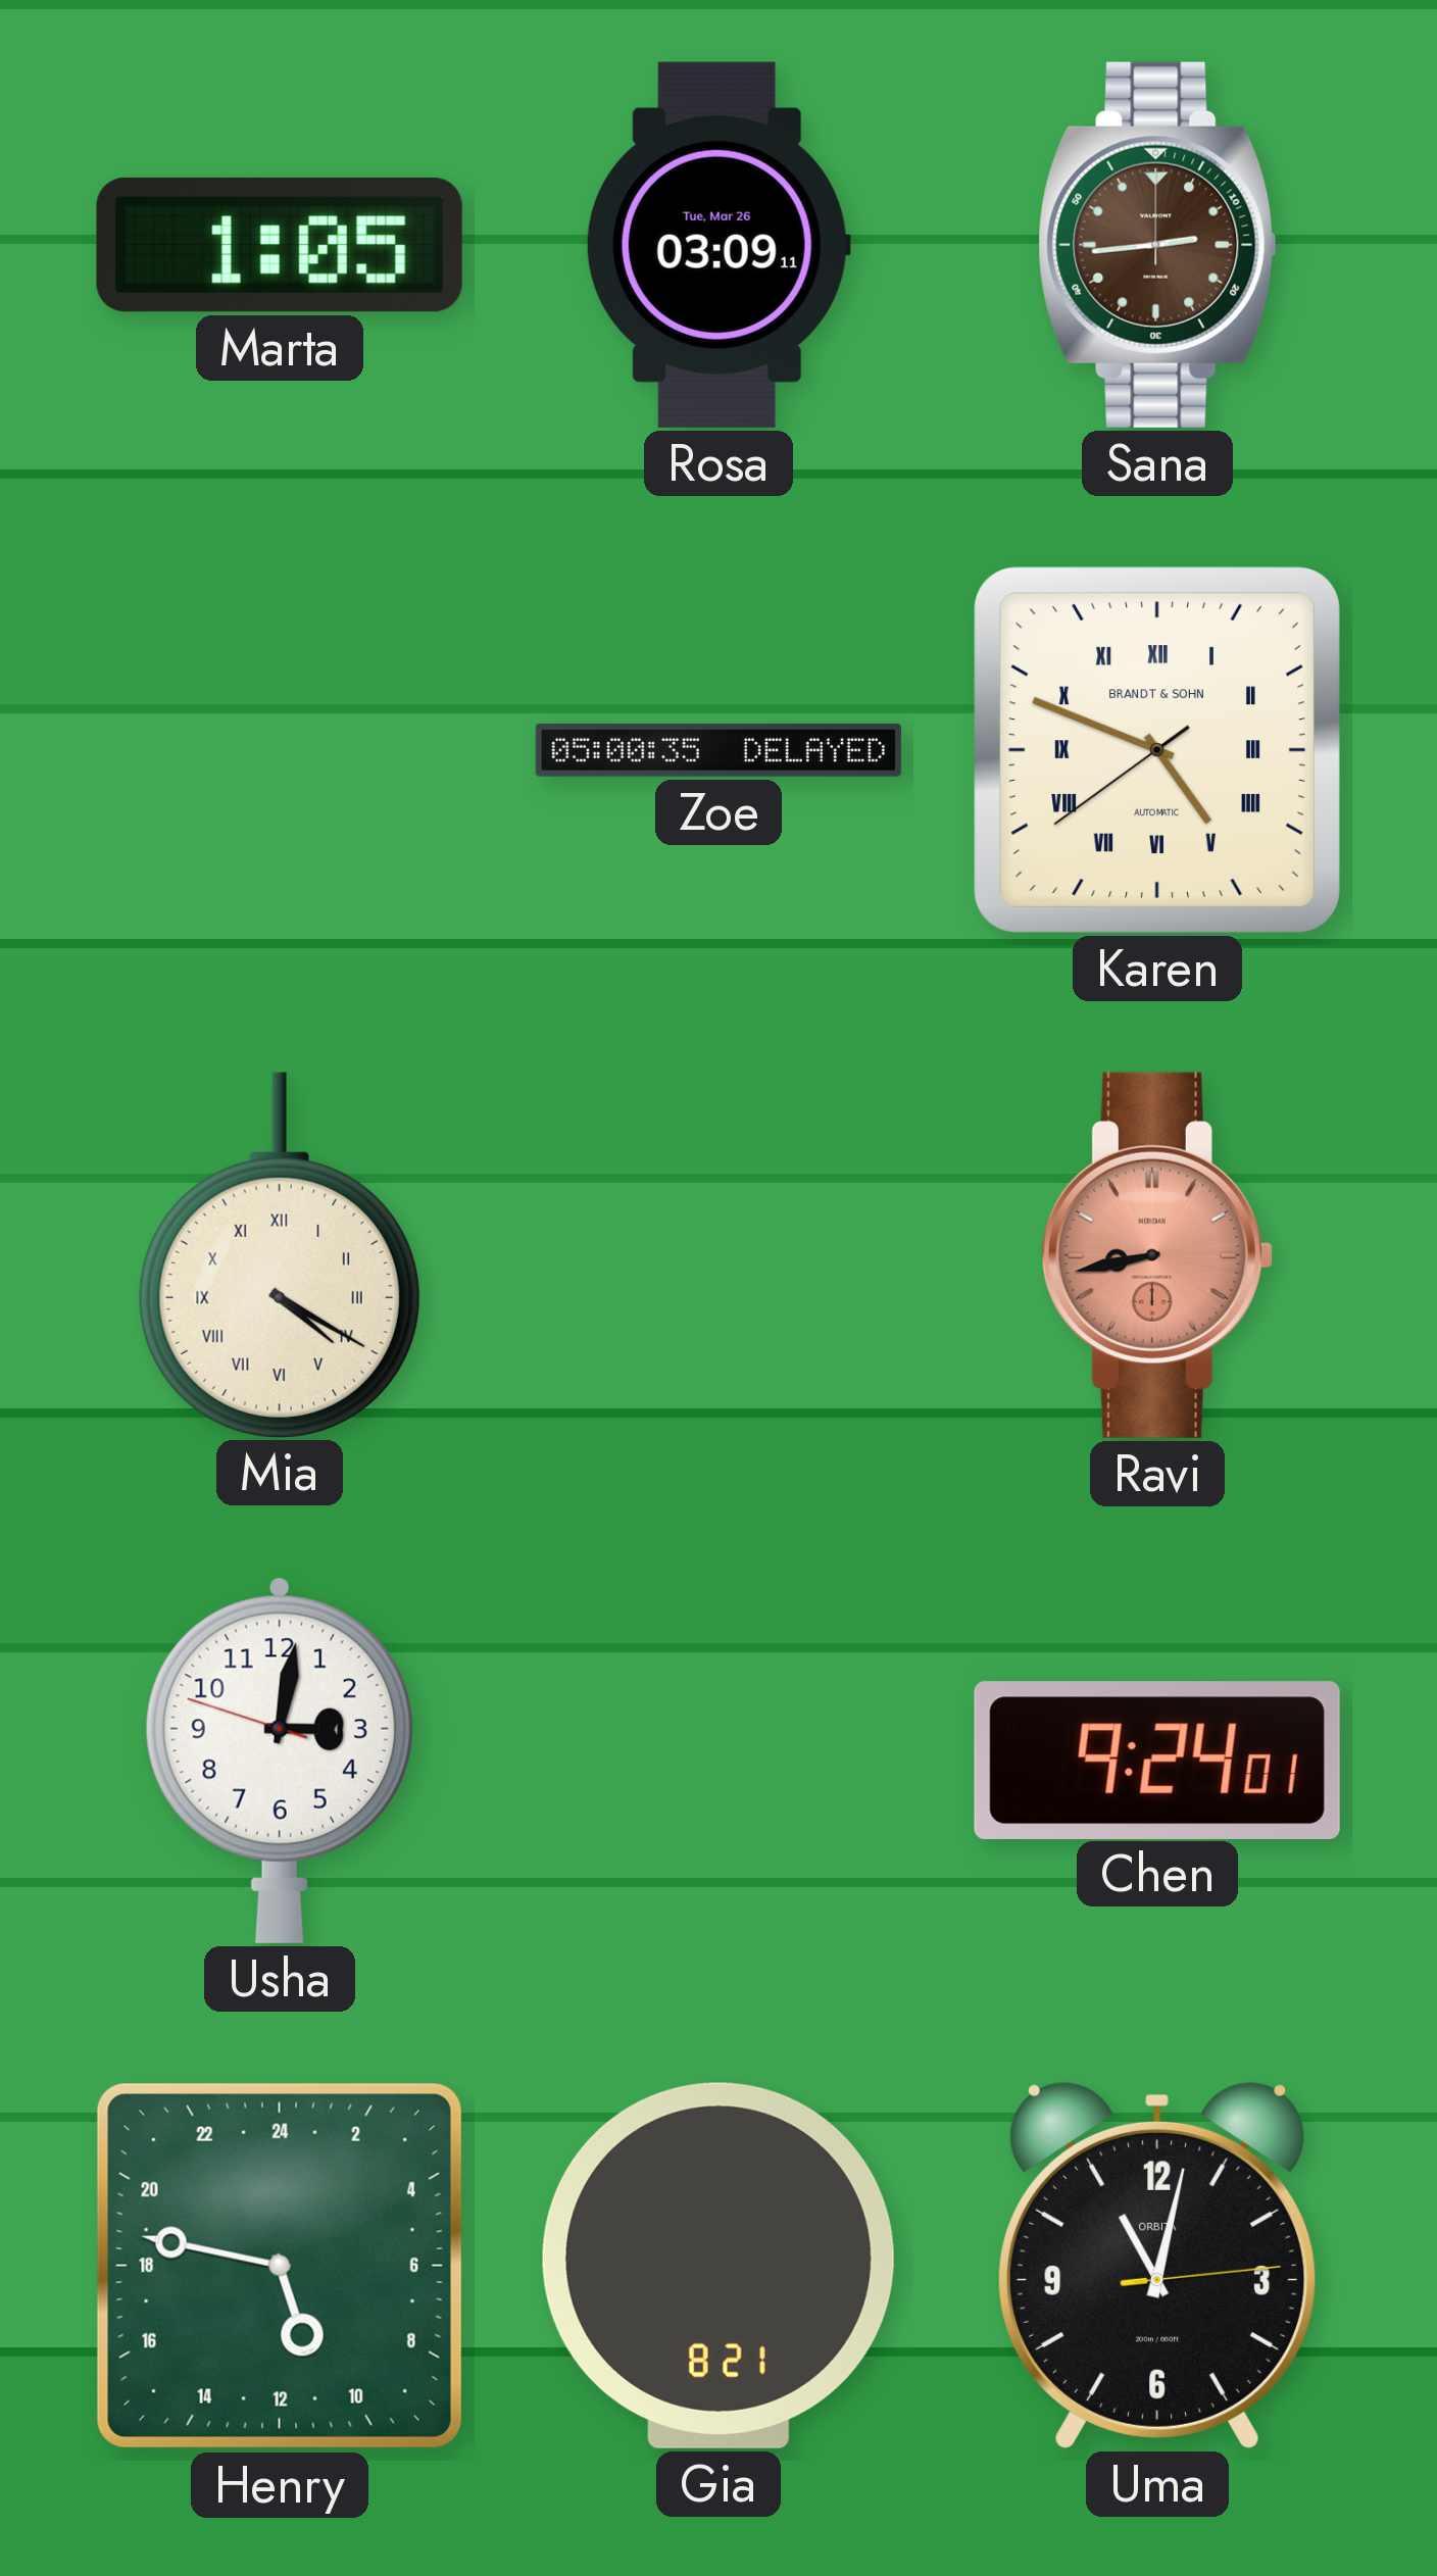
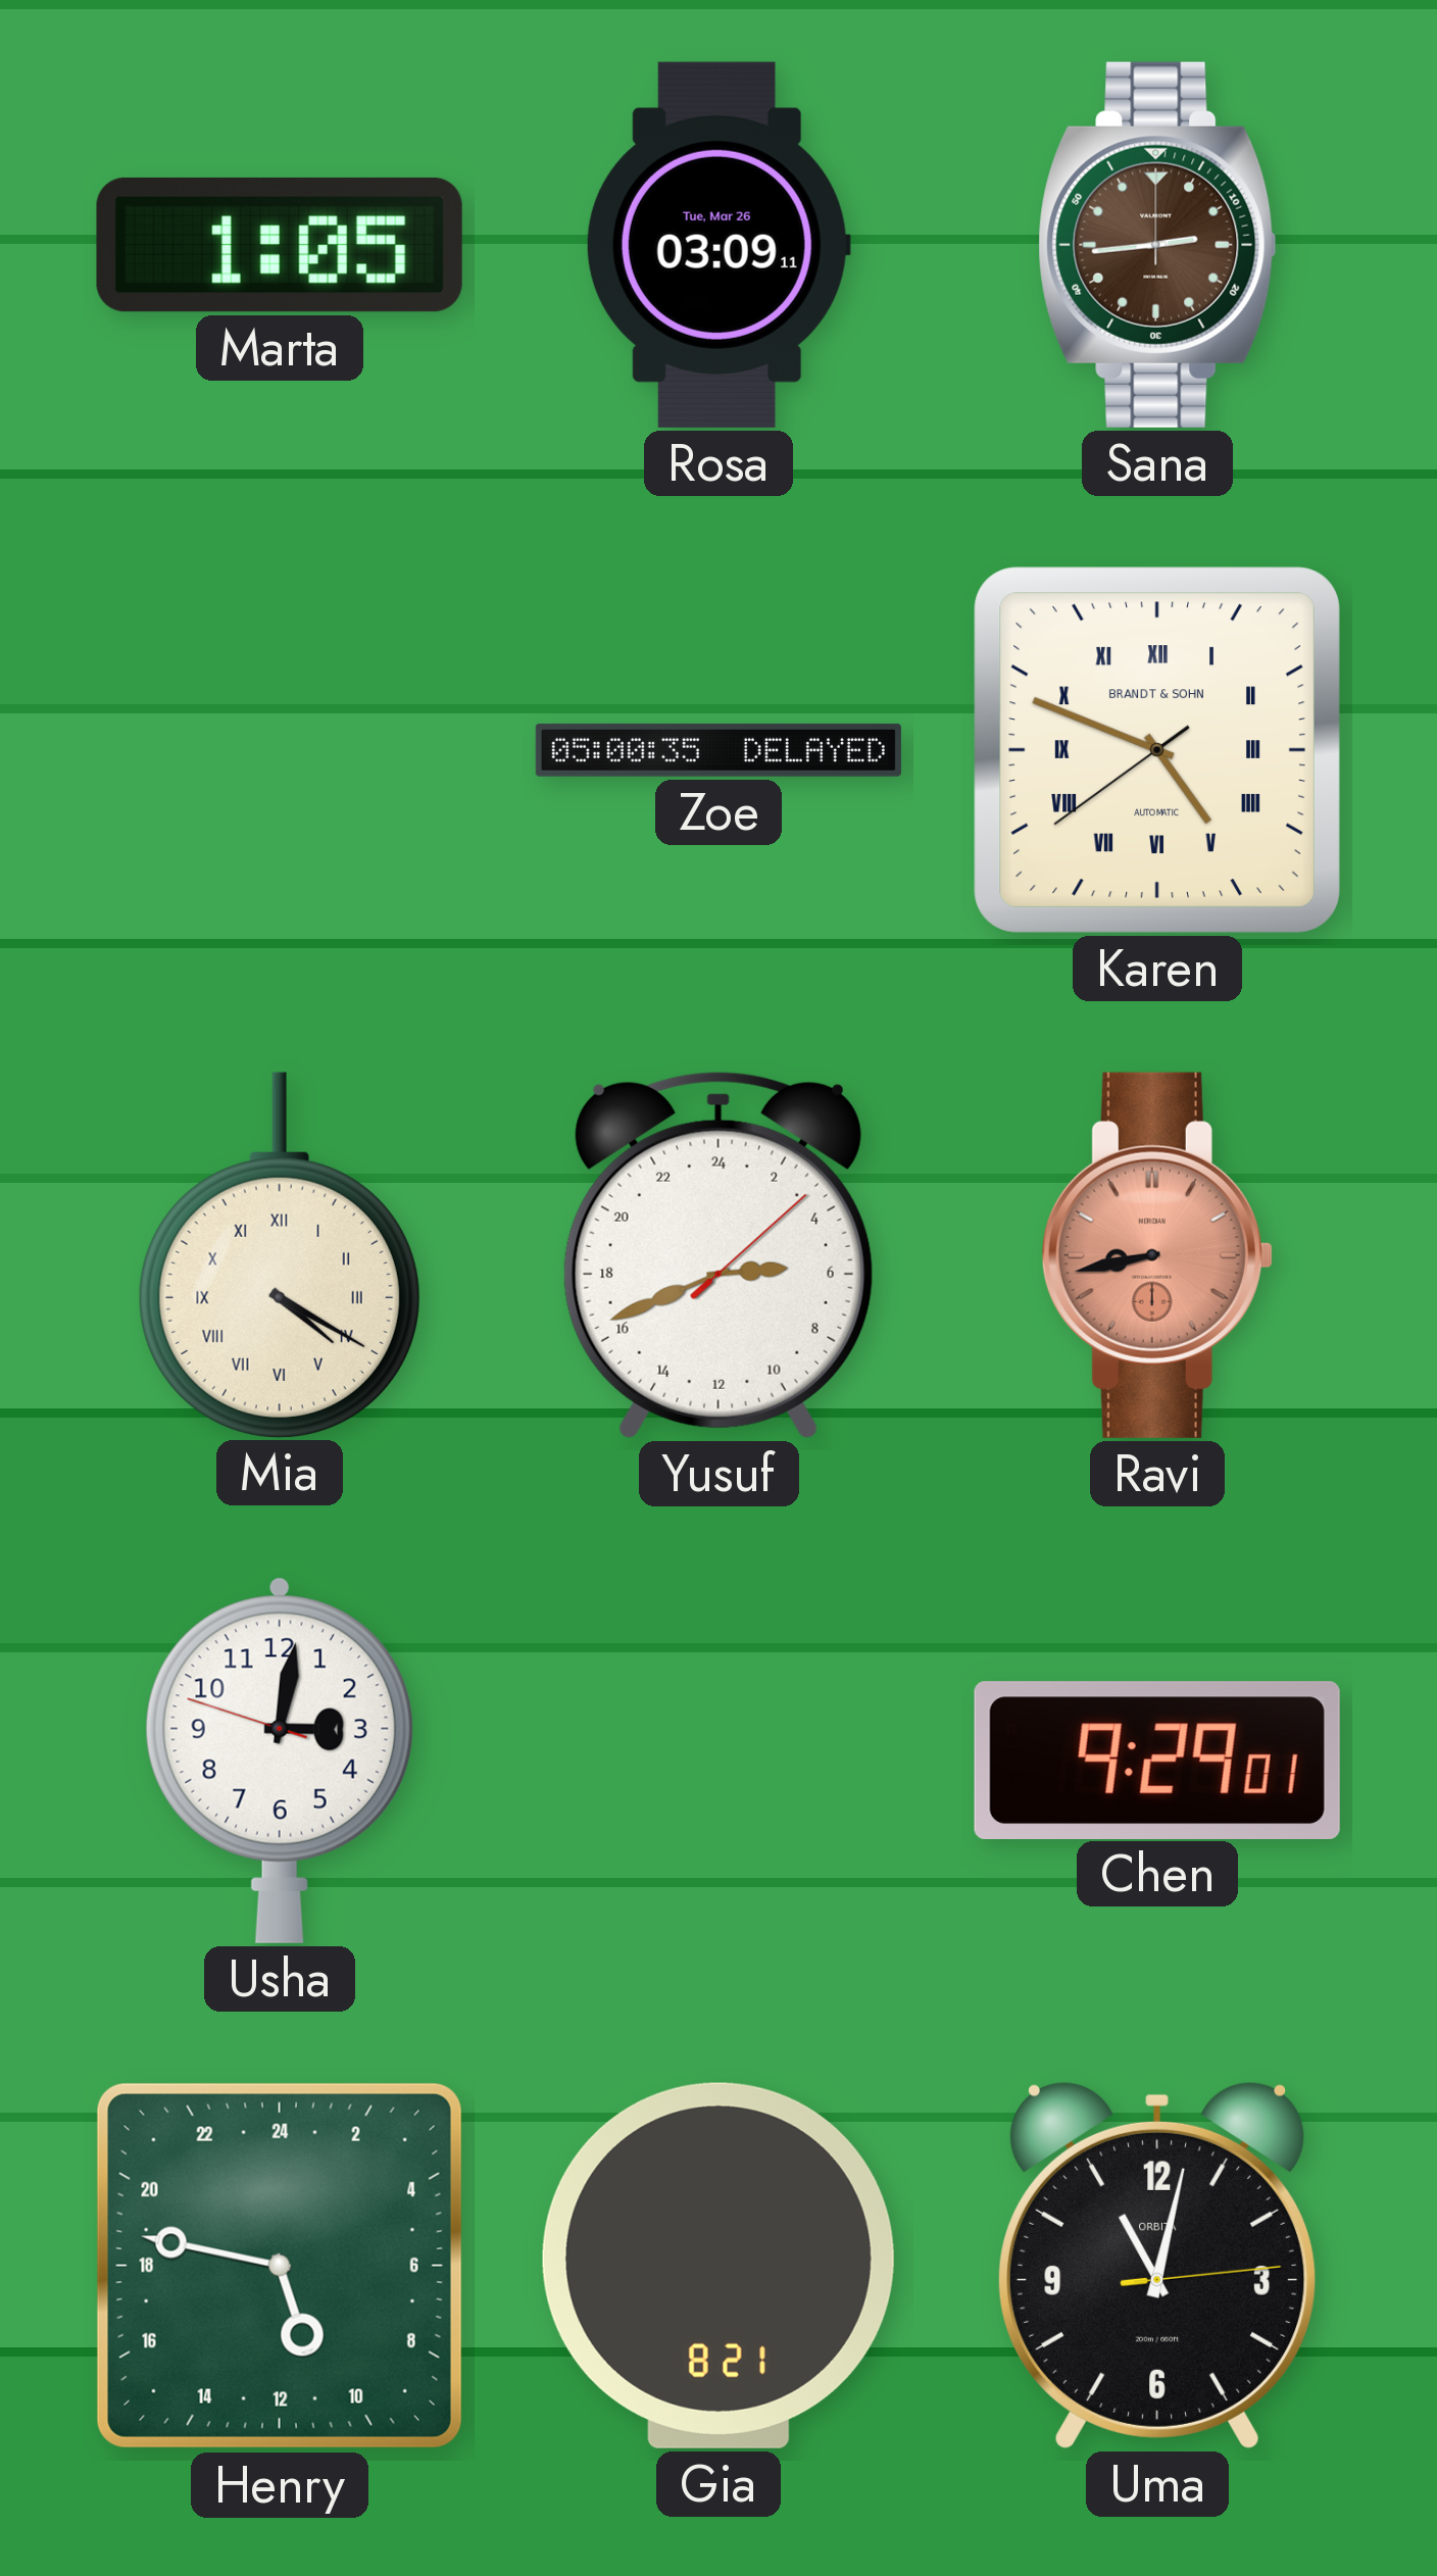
Yusuf: none -> 5:41 (718, 1254)
Chen: 9:24 -> 9:29 (1157, 1760)
